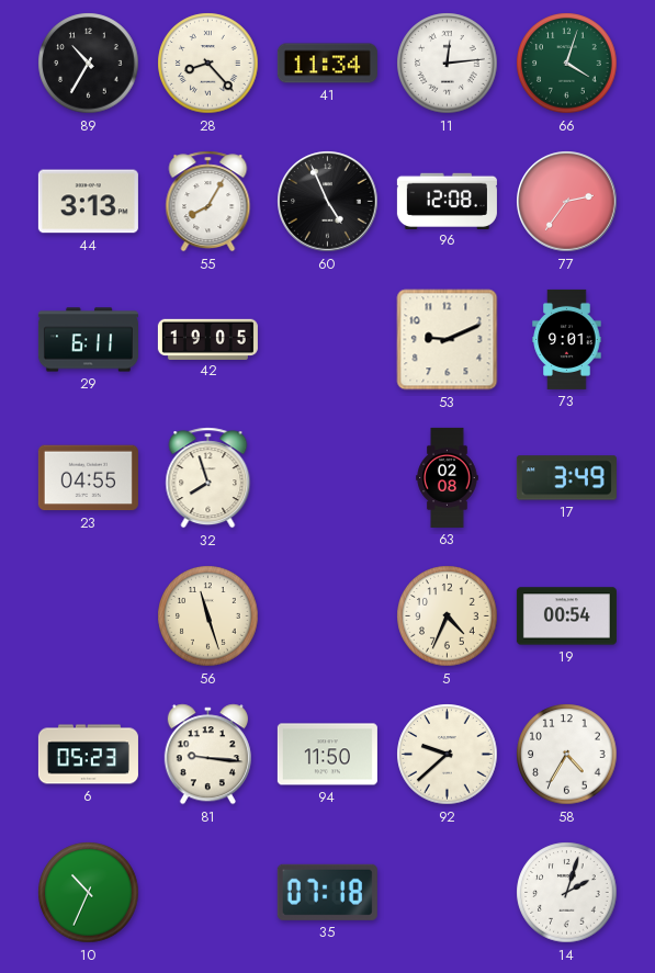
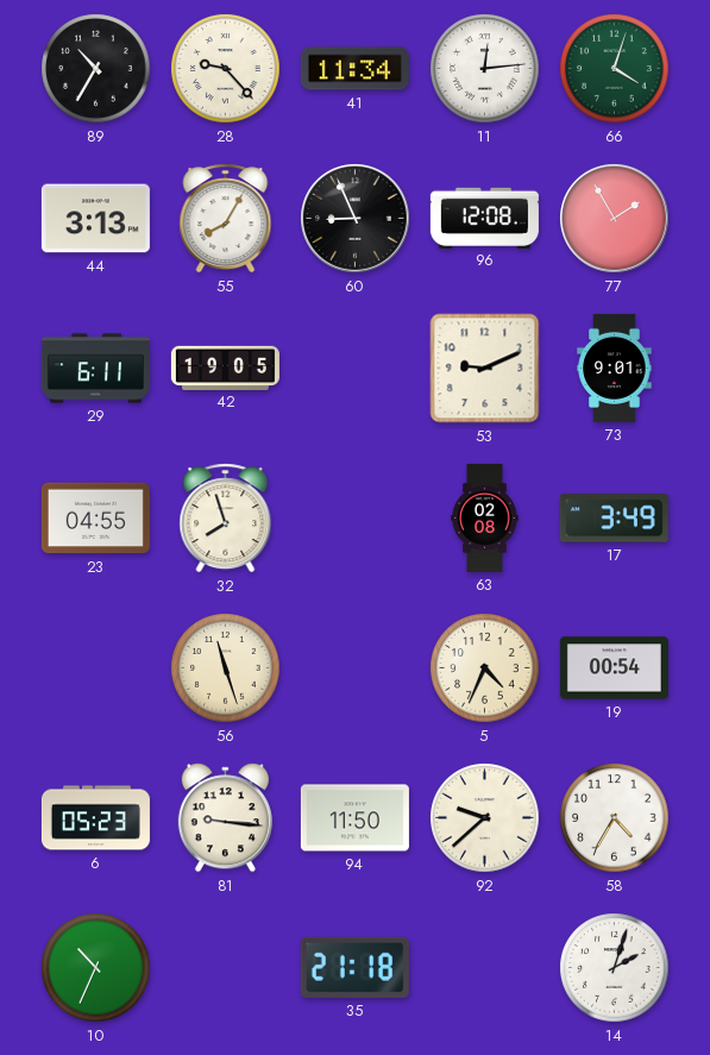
28: 8:23 -> 9:23 (226, 69)
60: 4:56 -> 8:56 (356, 219)
77: 2:36 -> 1:55 (615, 219)
35: 07:18 -> 21:18 (354, 967)
